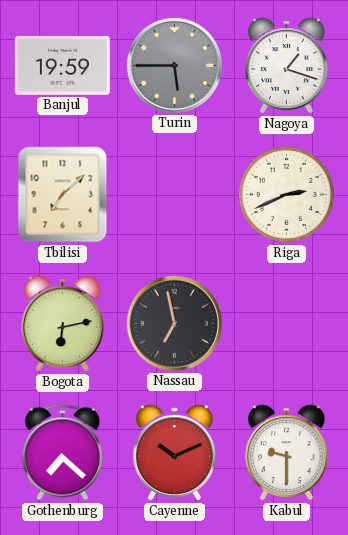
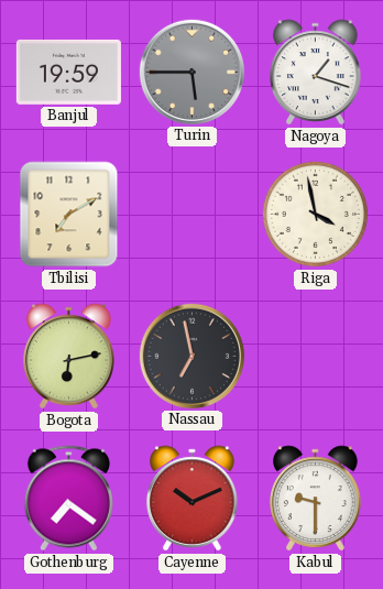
Tbilisi: 7:08 -> 7:10 (69, 215)
Riga: 2:41 -> 3:58 (315, 214)
Gothenburg: 7:22 -> 7:21 (68, 499)
